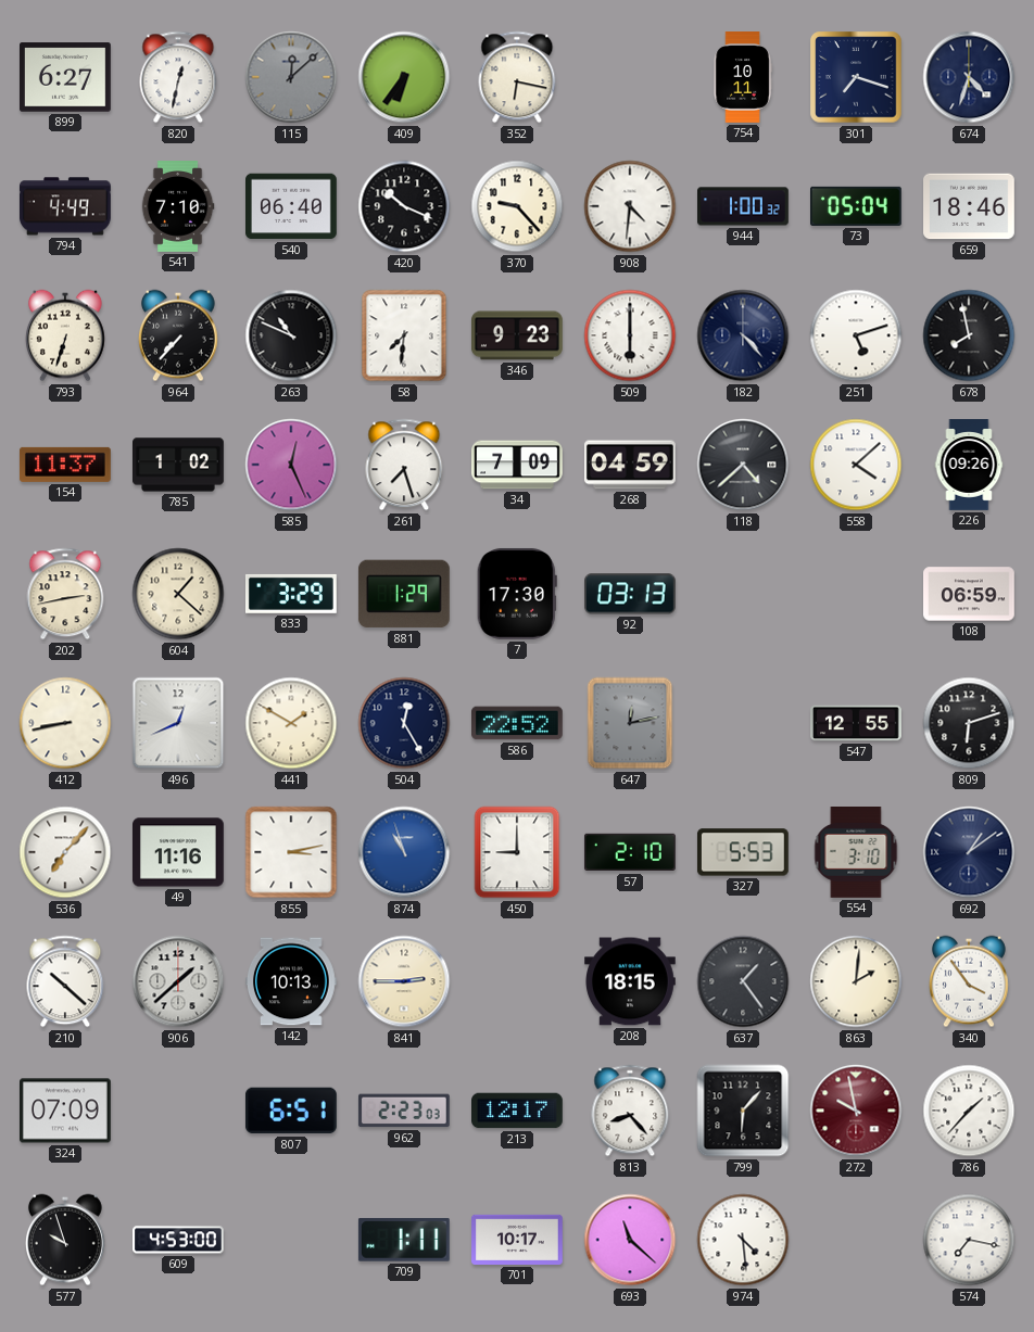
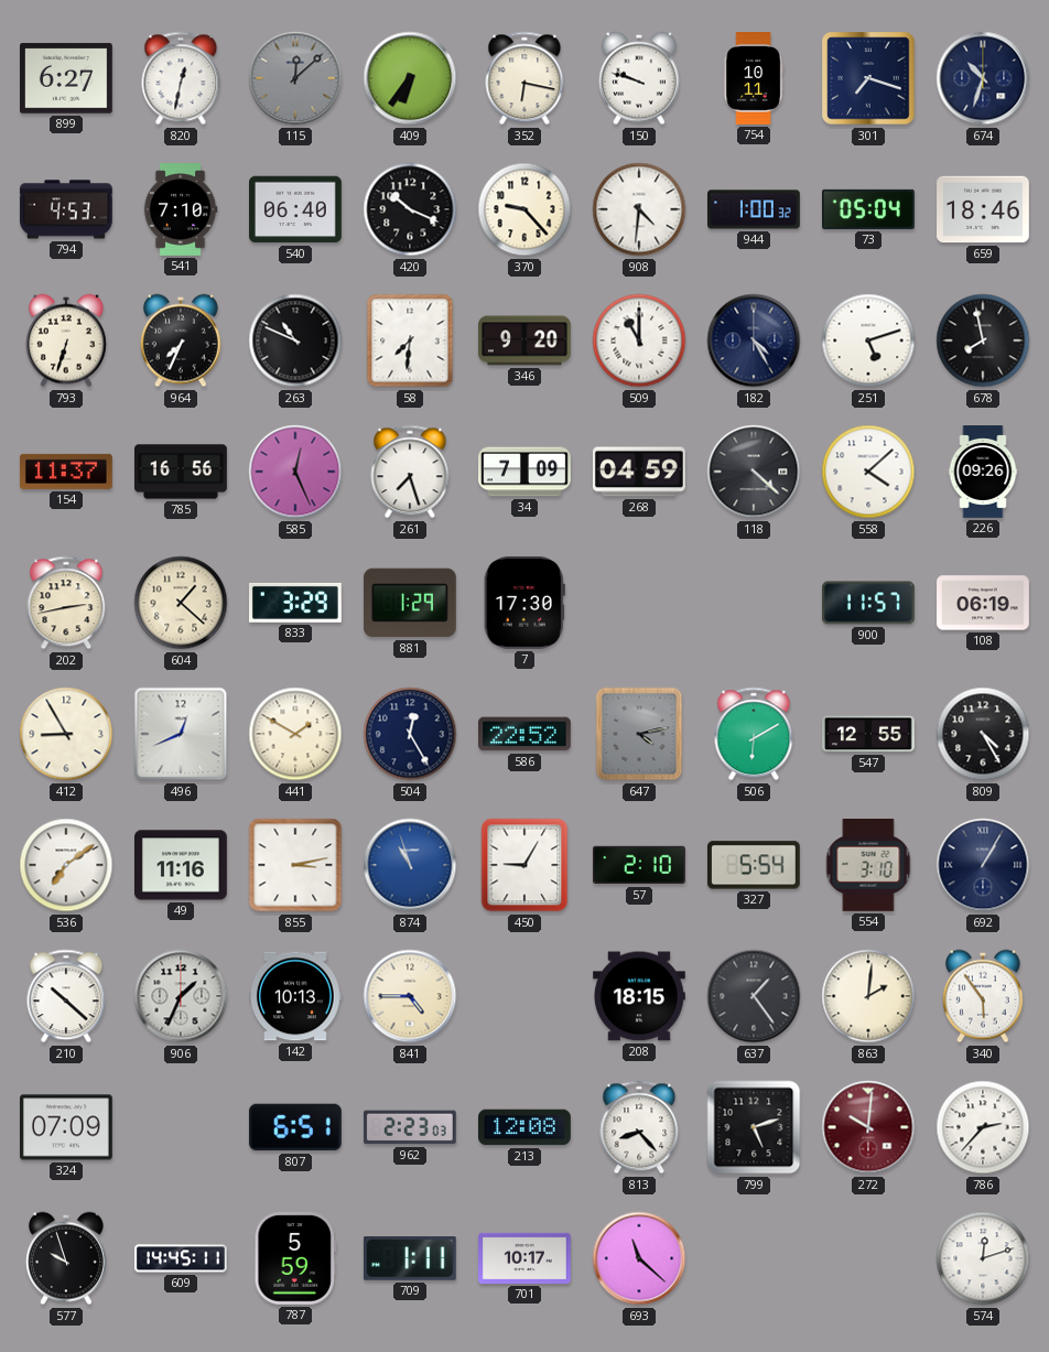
150: none -> 9:48 (639, 78)
674: 4:33 -> 10:33 (983, 78)
794: 4:49 -> 4:53 (66, 209)
964: 7:37 -> 7:34 (181, 340)
346: 9:23 -> 9:20 (524, 340)
509: 6:00 -> 11:00 (639, 340)
182: 4:23 -> 4:25 (754, 340)
785: 1:02 -> 16:56 (182, 472)
118: 4:38 -> 4:22 (754, 472)
92: 03:13 -> none (631, 594)
900: none -> 11:57 (869, 603)
108: 06:59 -> 06:19 (984, 603)
412: 8:43 -> 8:55 (66, 734)
647: 12:13 -> 4:13 (639, 734)
506: none -> 6:10 (754, 734)
809: 6:12 -> 4:25 (983, 734)
536: 7:07 -> 7:09 (66, 865)
450: 9:00 -> 9:05 (524, 865)
327: 5:53 -> 5:54 (754, 865)
692: 1:09 -> 1:05 (983, 865)
906: 1:38 -> 1:34 (181, 996)
841: 2:45 -> 4:45 (410, 996)
340: 3:54 -> 5:54 (983, 996)
213: 12:17 -> 12:08 (526, 1127)
799: 6:07 -> 5:12 (754, 1127)
272: 9:58 -> 10:01 (868, 1127)
786: 1:37 -> 2:37 (983, 1127)
609: 4:53 -> 14:45 (182, 1258)
787: none -> 5:59 (294, 1258)
974: 4:29 -> none (743, 1240)
574: 7:17 -> 12:12 (983, 1258)
